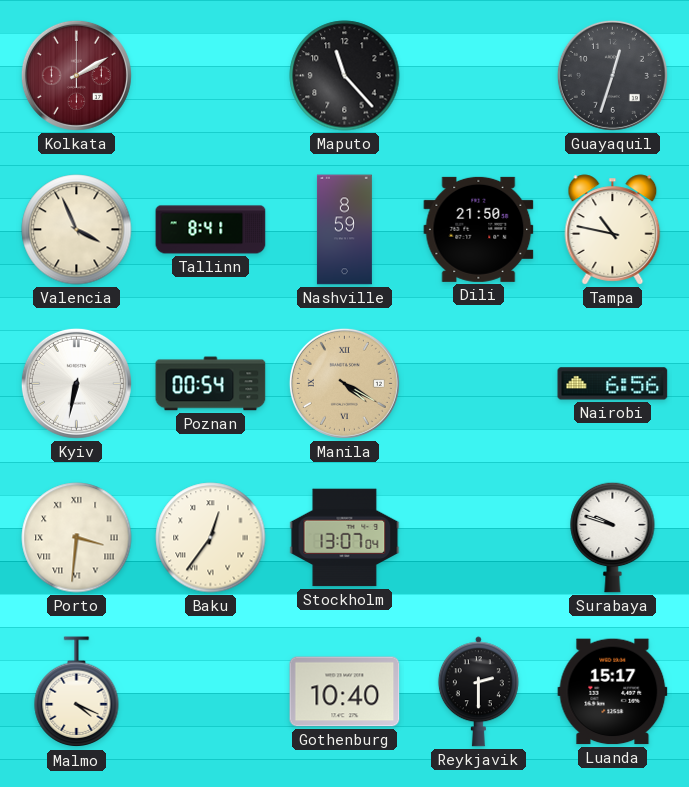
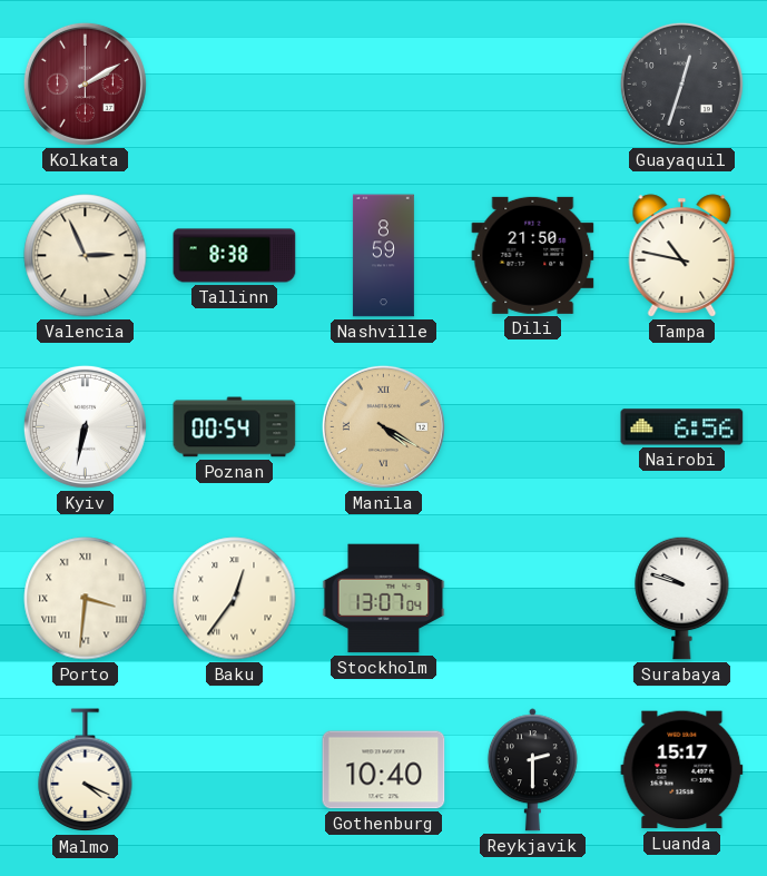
Maputo: 11:23 -> none (345, 76)
Valencia: 3:56 -> 2:56 (86, 256)
Tallinn: 8:41 -> 8:38 (235, 256)
